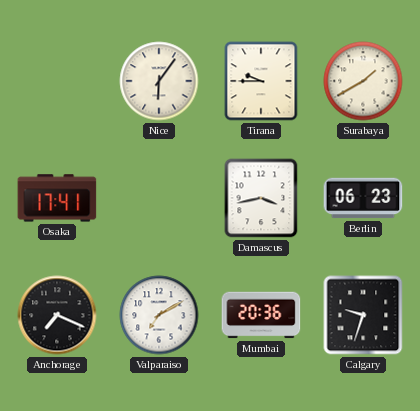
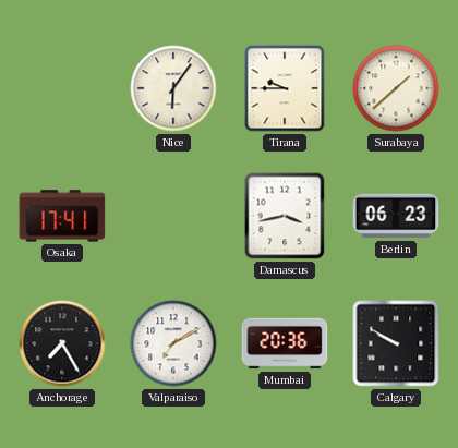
Surabaya: 1:40 -> 1:38 (396, 88)
Anchorage: 7:19 -> 7:25 (62, 343)
Calgary: 9:33 -> 9:50 (396, 343)
